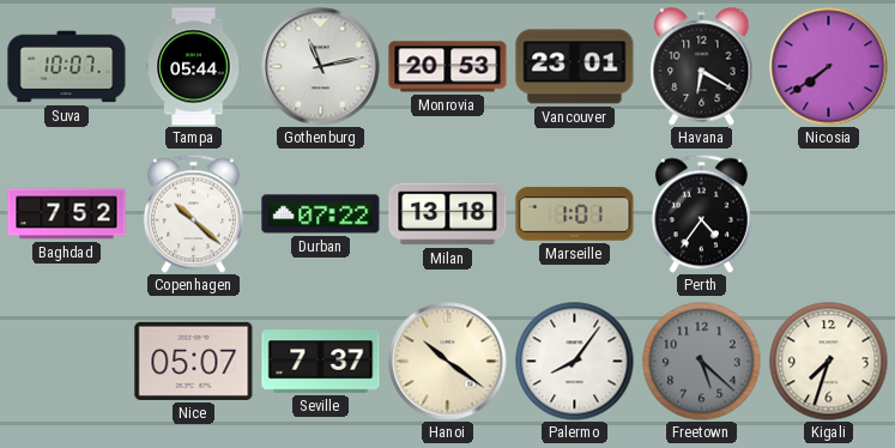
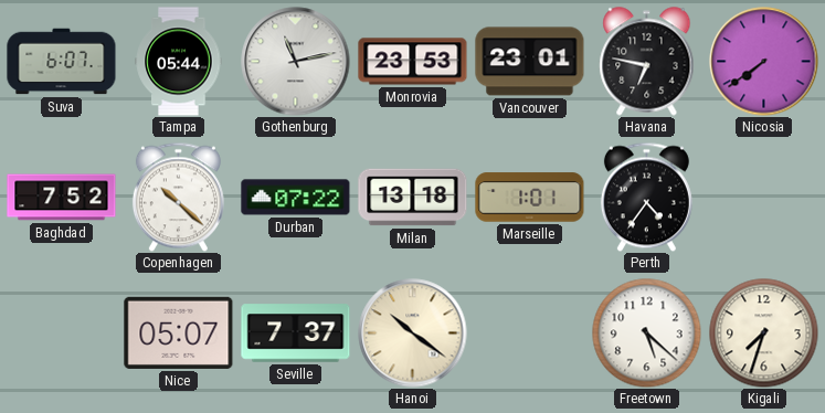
Suva: 10:07 -> 6:07 (62, 62)
Monrovia: 20:53 -> 23:53 (413, 62)
Havana: 6:20 -> 6:47 (647, 62)
Palermo: 8:06 -> none (575, 362)
Freetown dial: grey -> white (647, 333)
